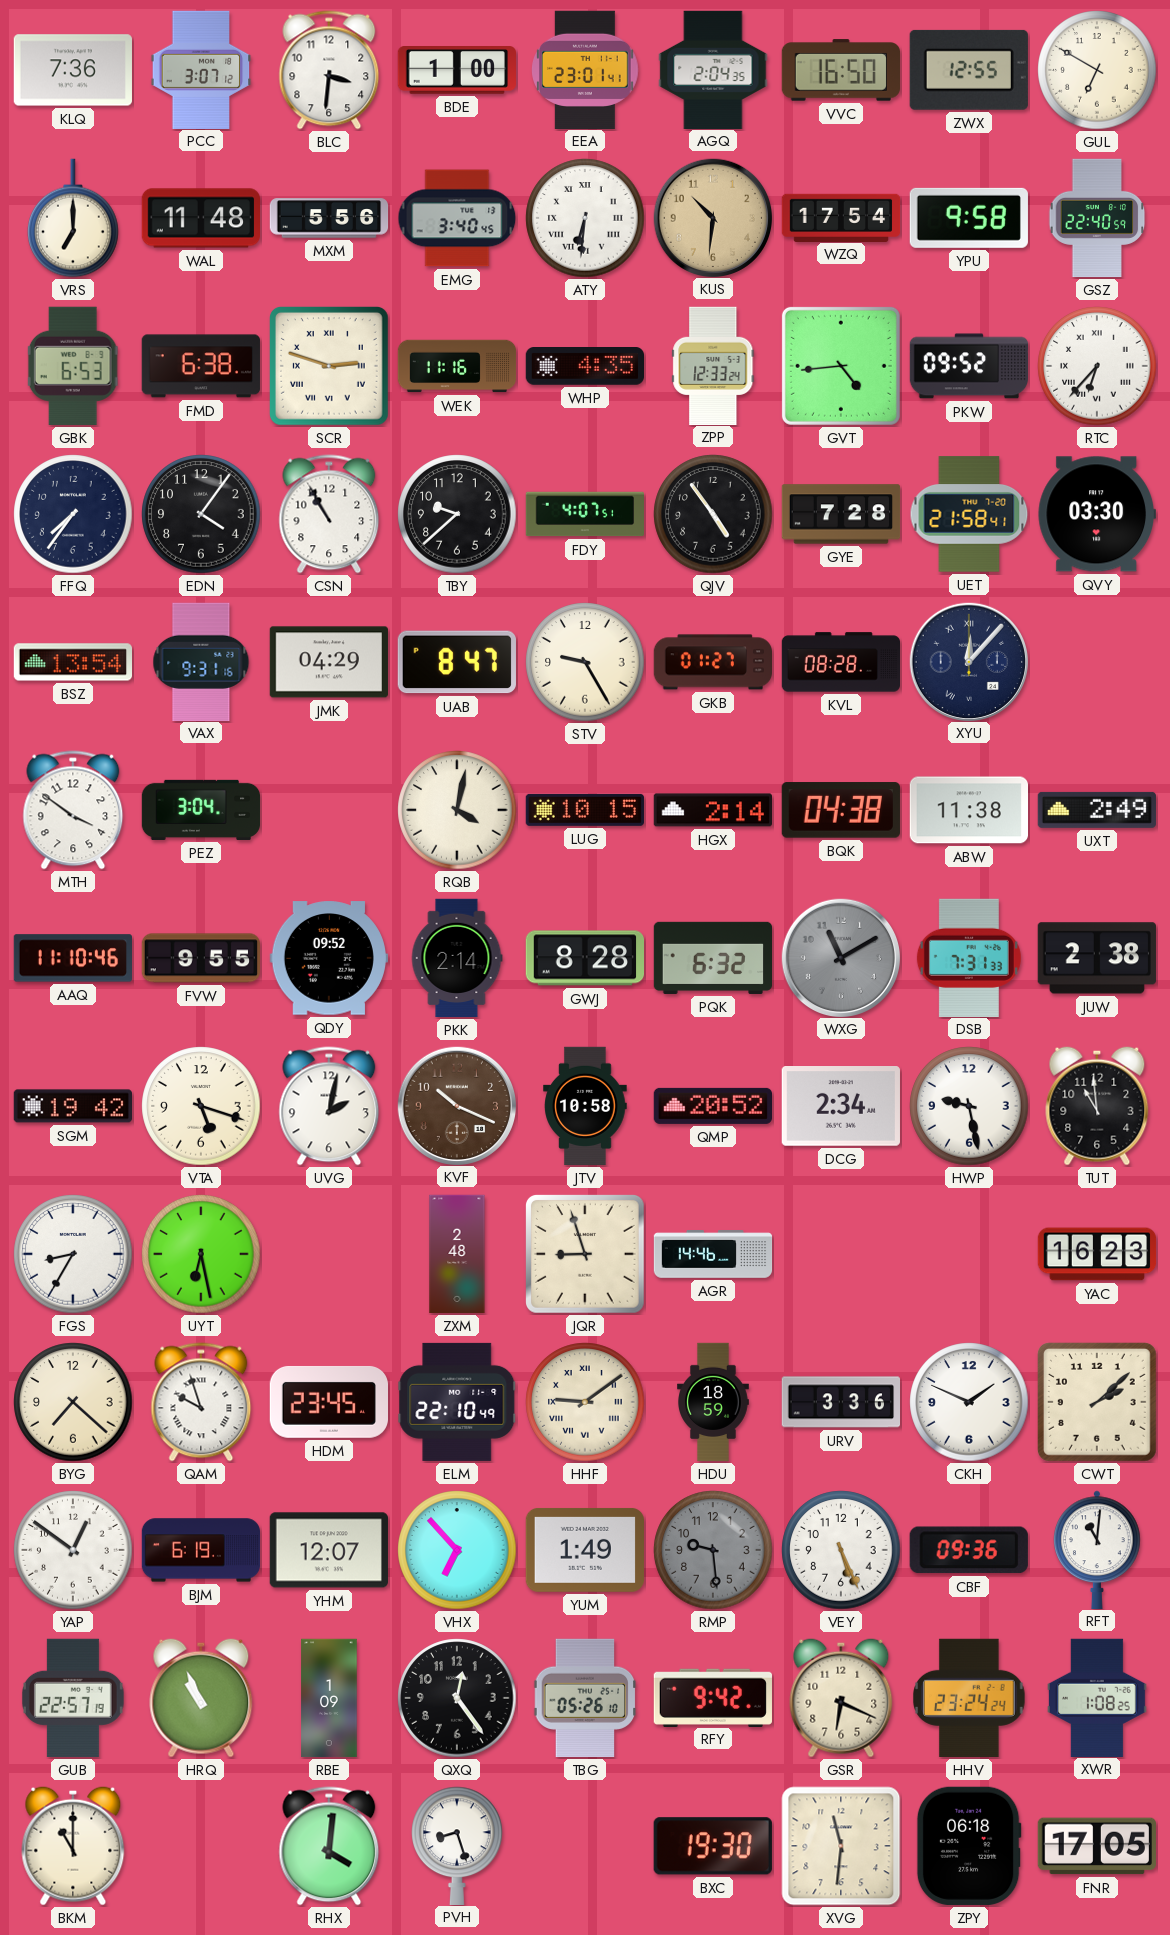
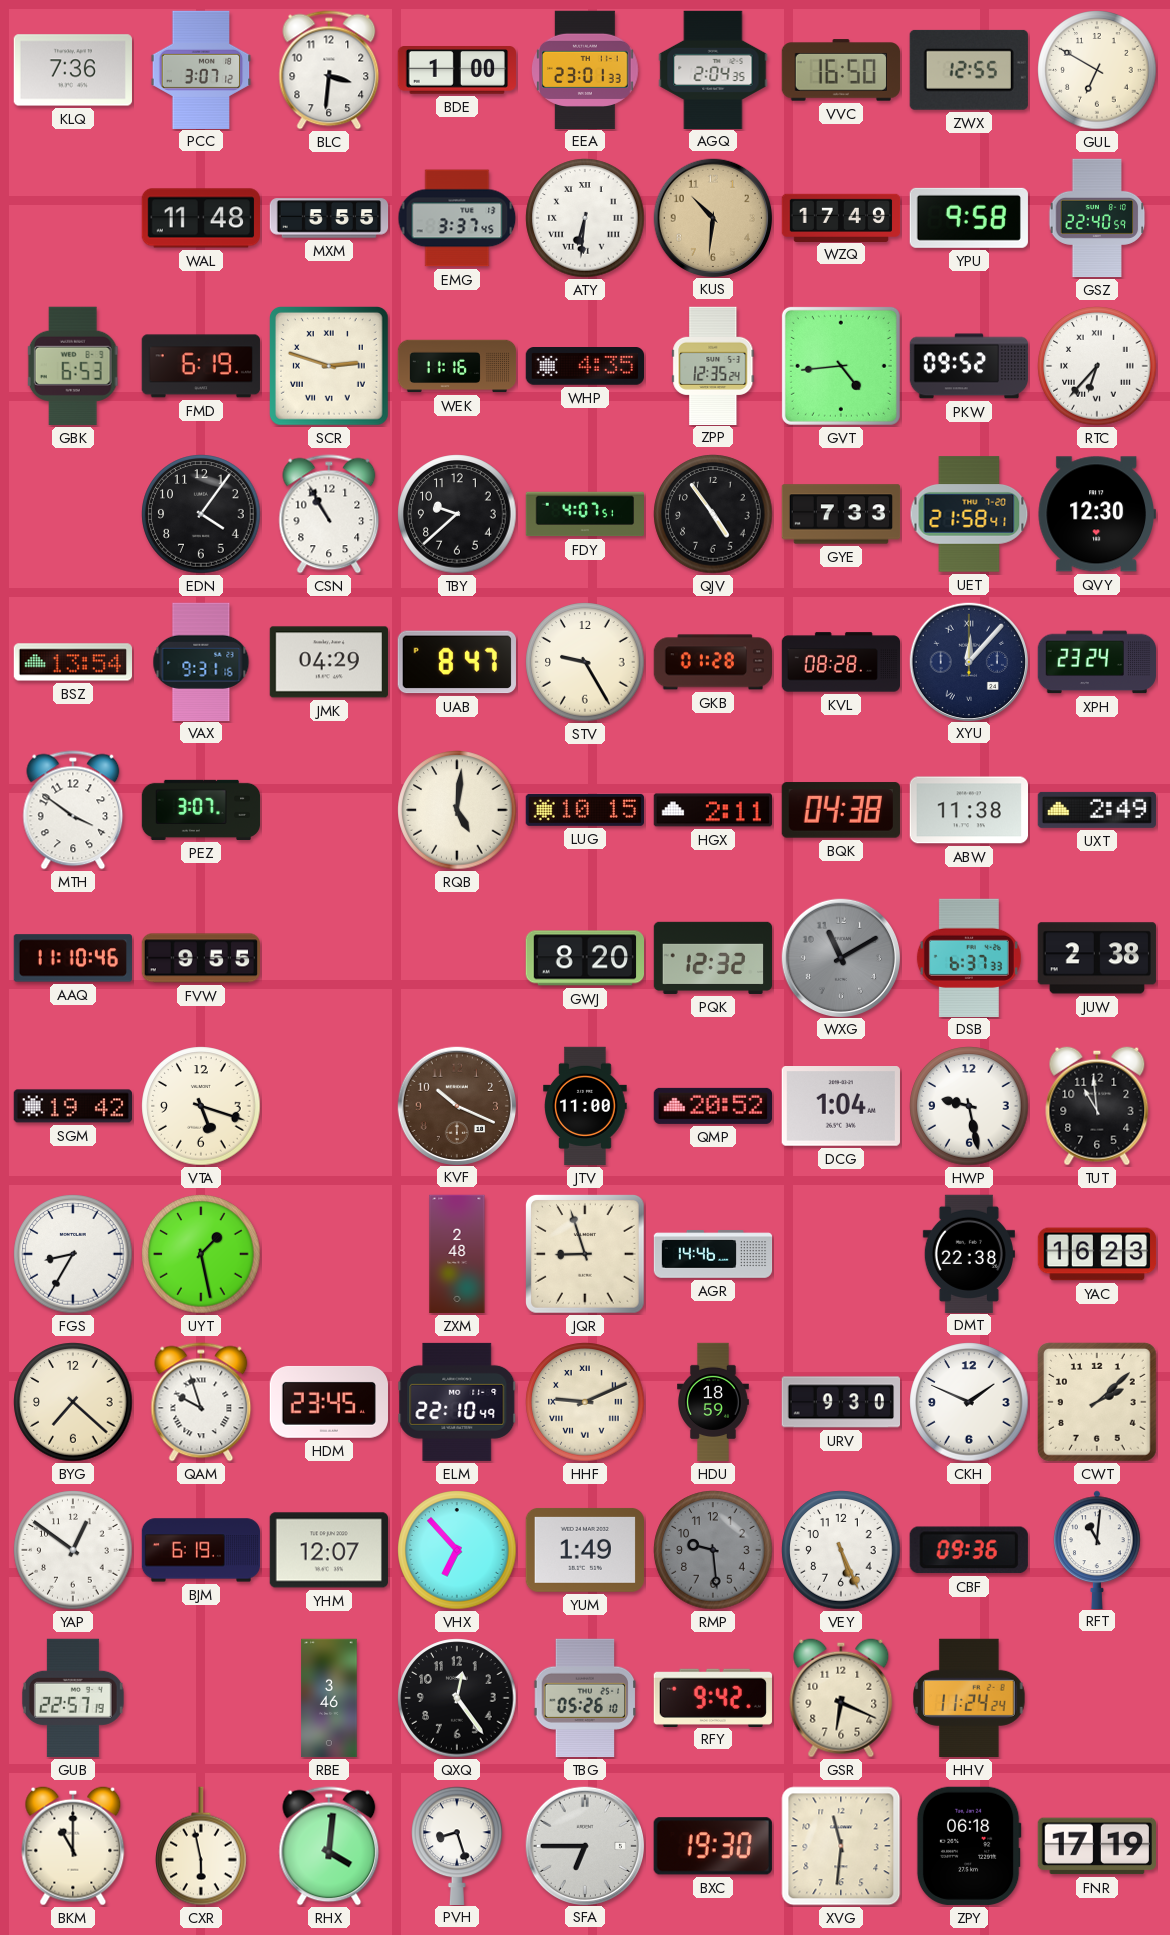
EEA: 23:01:41 -> 23:01:33 (586, 69)
VRS: 7:00 -> none (73, 218)
MXM: 5:56 -> 5:55 (329, 218)
EMG: 3:40 -> 3:37 (457, 218)
WZQ: 17:54 -> 17:49 (841, 217)
FMD: 6:38 -> 6:19 (201, 366)
ZPP: 12:33 -> 12:35 (713, 365)
FFQ: 7:36 -> none (73, 514)
GYE: 7:28 -> 7:33 (841, 514)
QVY: 03:30 -> 12:30 (1097, 514)
GKB: 01:27 -> 01:28 (712, 662)
XPH: none -> 23:24 (1096, 662)
PEZ: 3:04 -> 3:07 (201, 810)
RQB: 4:02 -> 5:01 (457, 810)
HGX: 2:14 -> 2:11 (712, 810)
QDY: 09:52 -> none (329, 958)
PKK: 2:14 -> none (457, 958)
GWJ: 8:28 -> 8:20 (584, 958)
PQK: 6:32 -> 12:32 (713, 958)
DSB: 7:31 -> 6:37 (969, 957)
UVG: 2:02 -> none (329, 1106)
JTV: 10:58 -> 11:00 (585, 1106)
DCG: 2:34 -> 1:04 (841, 1107)
UYT: 6:28 -> 1:28 (201, 1254)
DMT: none -> 22:38 (969, 1253)
HHF: 9:09 -> 9:11 (585, 1402)
URV: 3:36 -> 9:30 (840, 1402)
HRQ: 10:56 -> none (201, 1698)
RBE: 1:09 -> 3:46 (329, 1698)
HHV: 23:24 -> 11:24 (970, 1698)
XWR: 1:08 -> none (1097, 1697)
CXR: none -> 5:58 (201, 1846)
SFA: none -> 6:45 (584, 1845)
FNR: 17:05 -> 17:19 (1097, 1846)
